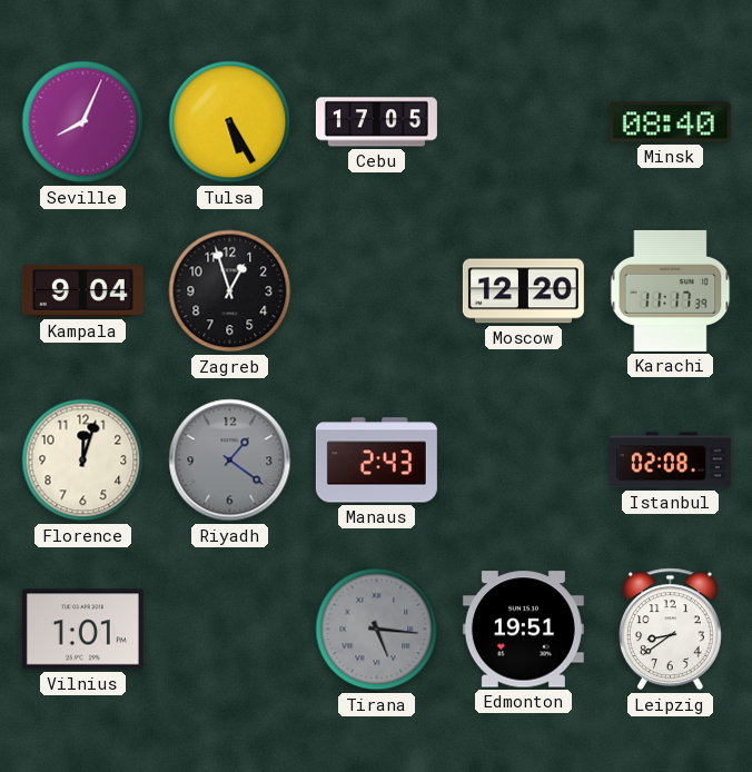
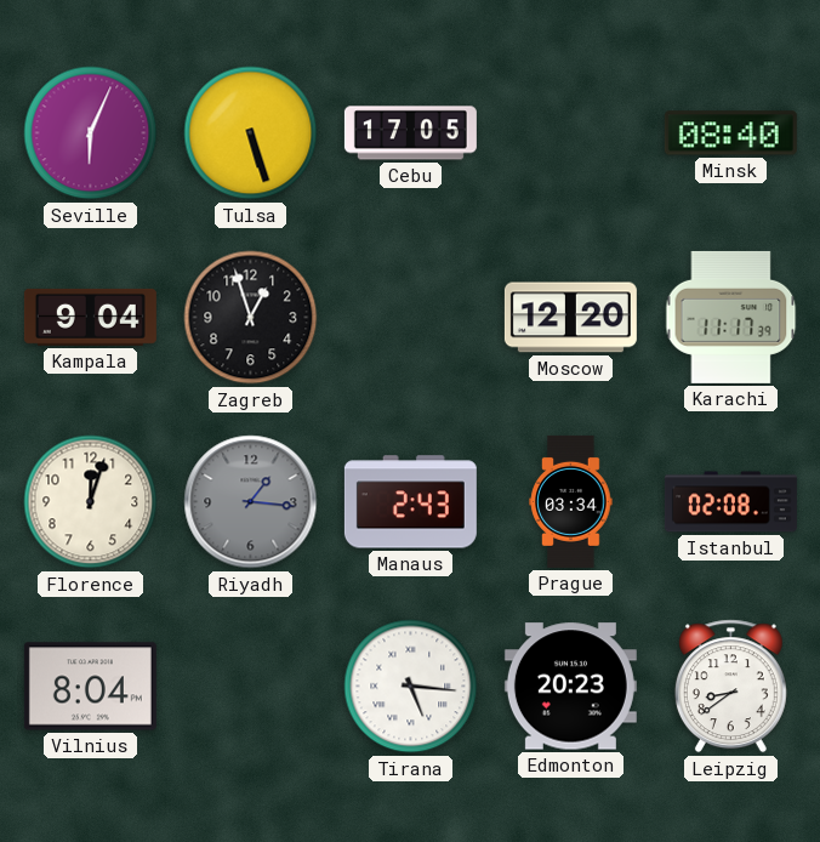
Seville: 8:04 -> 6:04 (91, 133)
Tulsa: 5:25 -> 5:27 (251, 133)
Riyadh: 1:21 -> 1:16 (251, 502)
Prague: none -> 03:34 (571, 501)
Vilnius: 1:01 -> 8:04 (90, 687)
Tirana dial: grey -> white (411, 687)
Edmonton: 19:51 -> 20:23 (570, 687)
